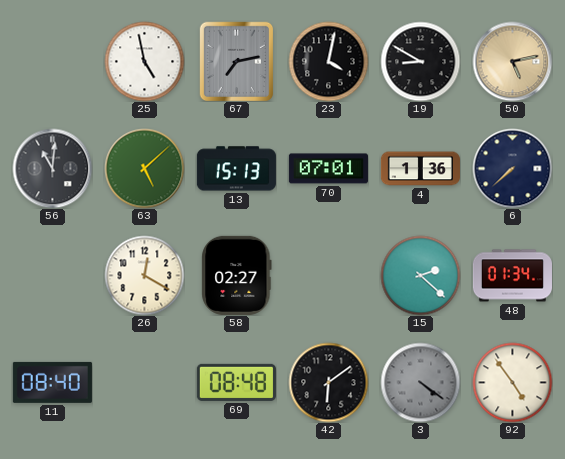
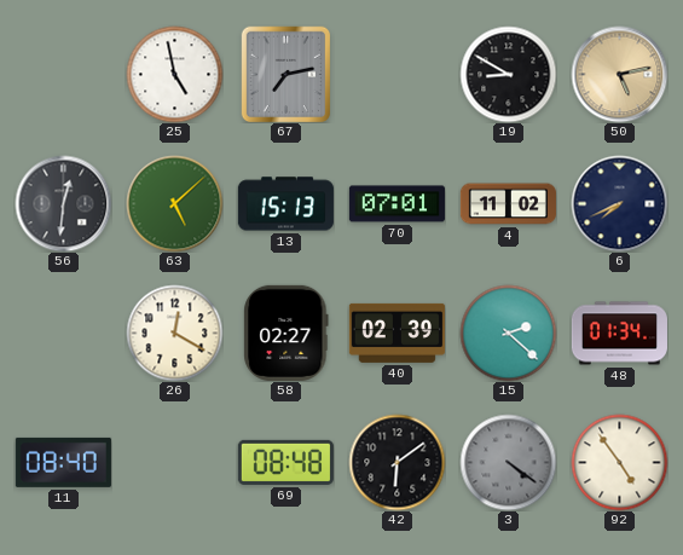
23: 4:02 -> none (328, 61)
56: 11:01 -> 12:31 (63, 203)
4: 1:36 -> 11:02 (508, 204)
6: 7:38 -> 7:41 (619, 203)
40: none -> 02:39 (397, 333)
